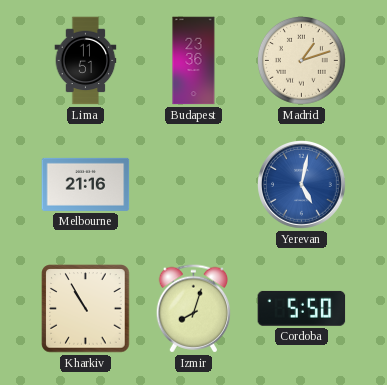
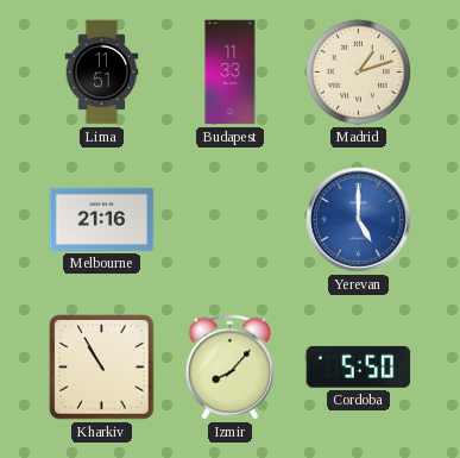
Budapest: 23:36 -> 11:33 (231, 73)
Yerevan: 5:02 -> 5:00 (359, 220)
Izmir: 8:03 -> 8:07 (229, 368)
